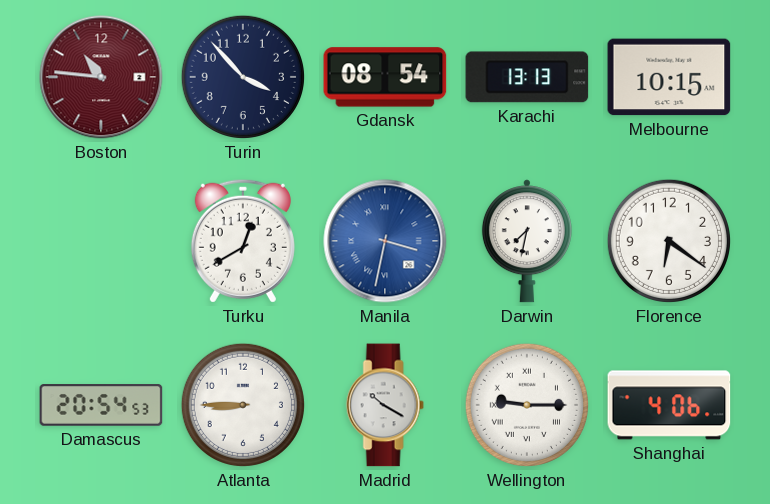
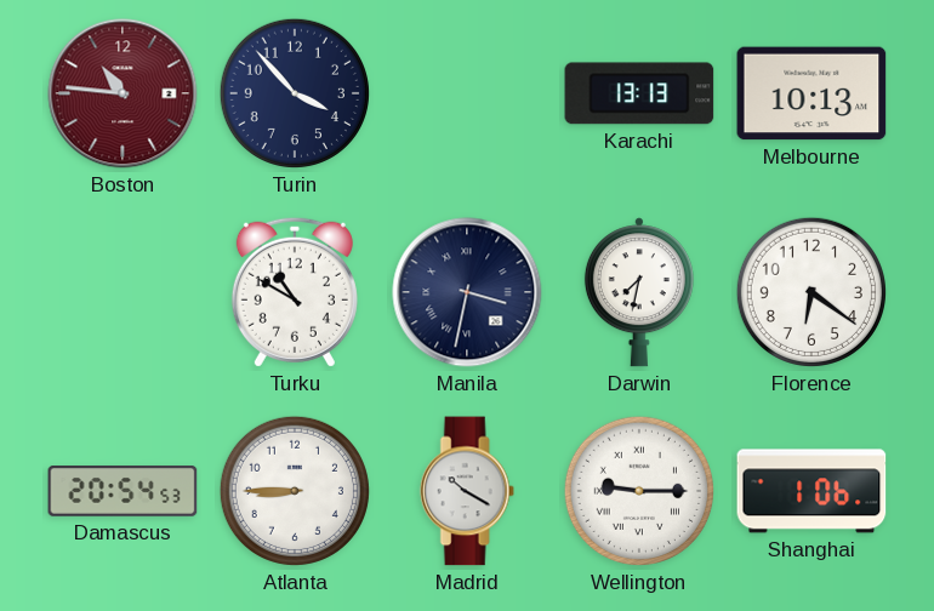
Gdansk: 08:54 -> none (385, 77)
Melbourne: 10:15 -> 10:13 (811, 93)
Turku: 12:40 -> 10:50 (295, 292)
Manila dial: blue -> navy (467, 292)
Shanghai: 4:06 -> 1:06 (811, 491)
